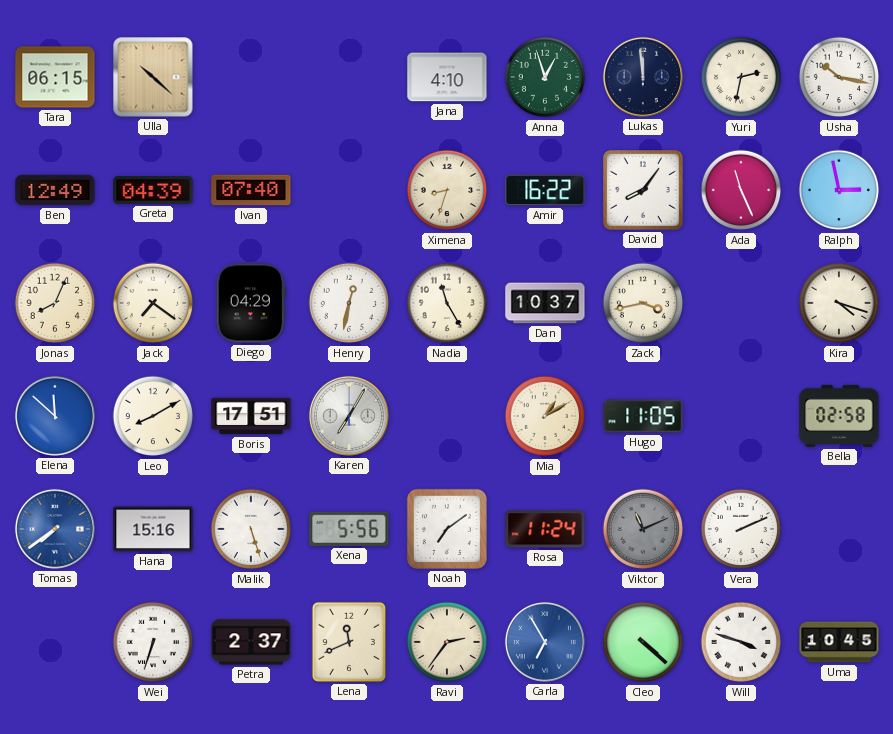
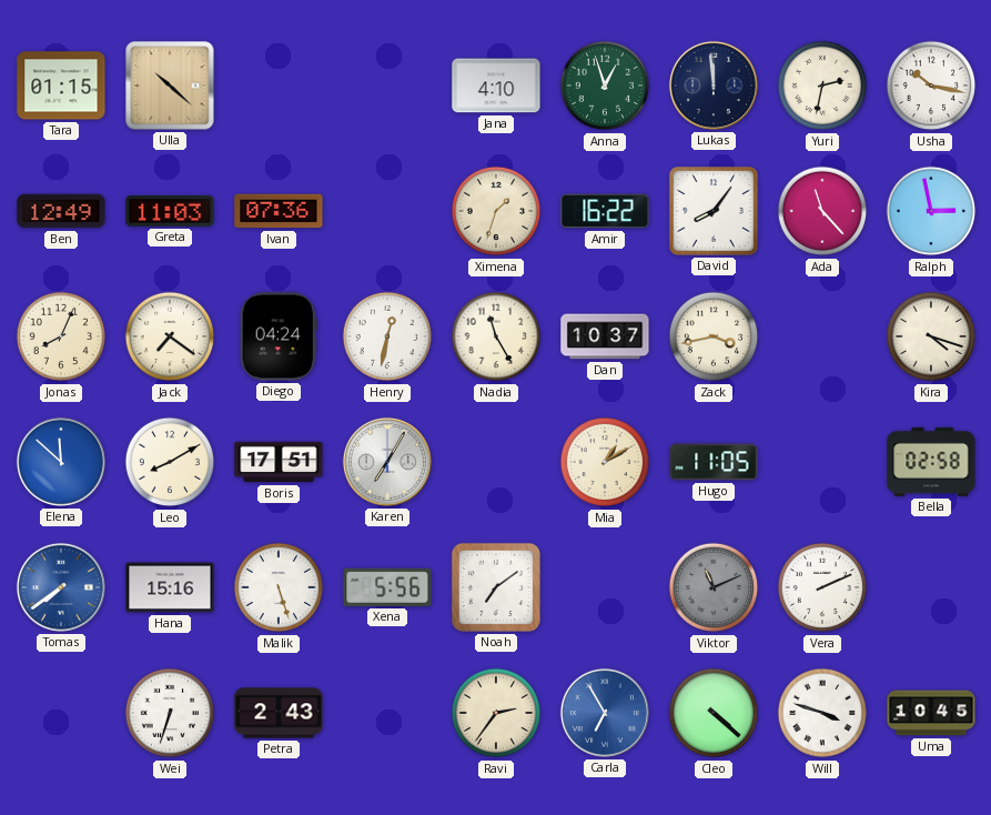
Tara: 06:15 -> 01:15 (61, 85)
Greta: 04:39 -> 11:03 (170, 211)
Ivan: 07:40 -> 07:36 (279, 211)
Ximena: 8:33 -> 1:33 (496, 211)
Ada: 11:26 -> 11:23 (822, 211)
Diego: 04:29 -> 04:24 (279, 336)
Rosa: 11:24 -> none (545, 529)
Petra: 2:37 -> 2:43 (279, 713)
Lena: 11:41 -> none (349, 642)
